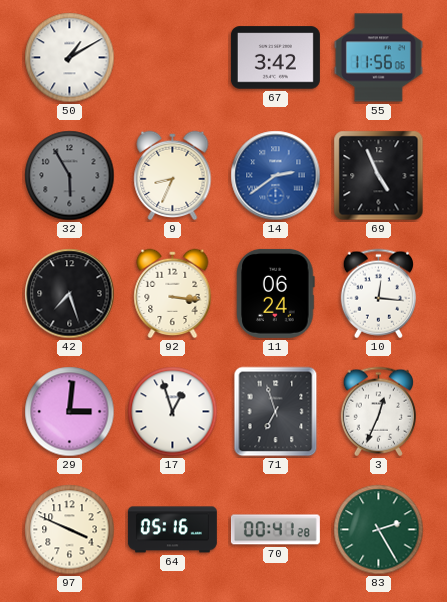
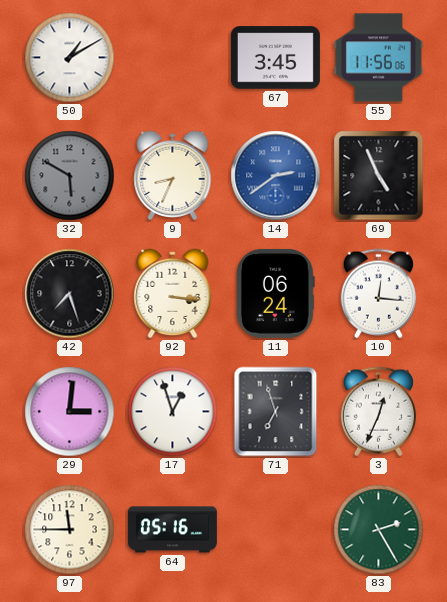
67: 3:42 -> 3:45 (275, 58)
32: 5:55 -> 5:50 (70, 176)
97: 3:49 -> 11:45 (70, 530)
70: 00:41 -> none (275, 530)
